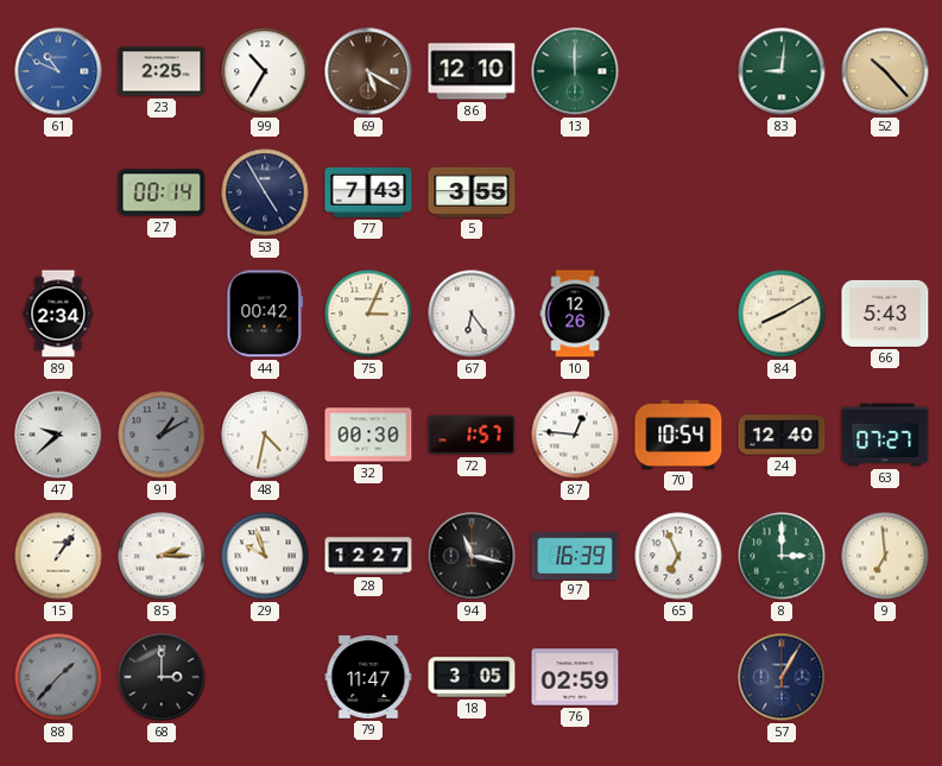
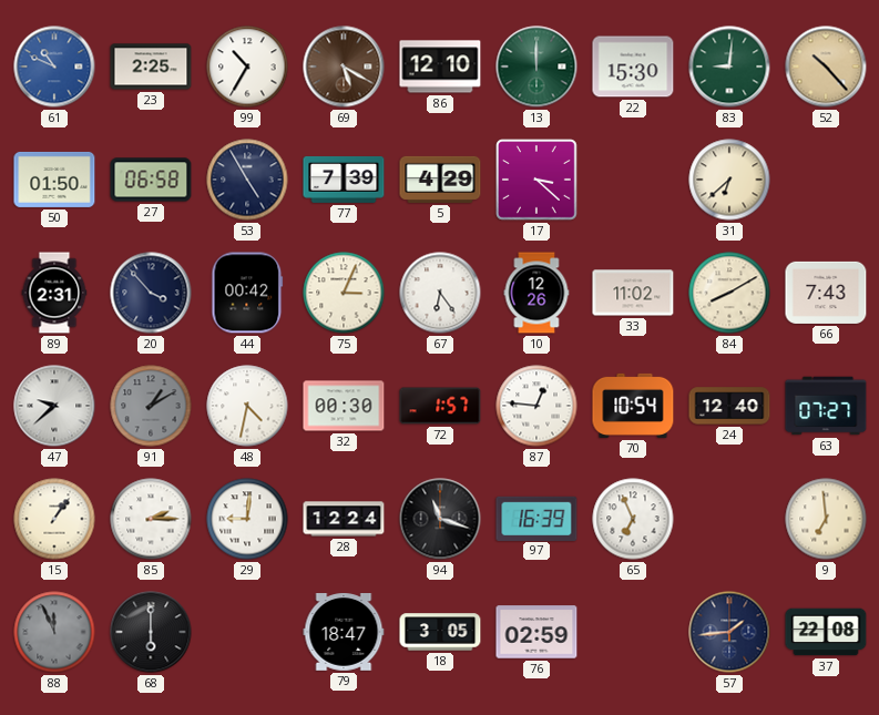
22: none -> 15:30 (633, 67)
50: none -> 01:50 (54, 180)
27: 00:14 -> 06:58 (151, 180)
77: 7:43 -> 7:39 (344, 180)
5: 3:55 -> 4:29 (440, 180)
17: none -> 3:22 (538, 181)
31: none -> 6:38 (729, 180)
89: 2:34 -> 2:31 (54, 293)
20: none -> 3:53 (151, 293)
33: none -> 11:02 (633, 293)
66: 5:43 -> 7:43 (826, 293)
29: 9:57 -> 9:01 (247, 519)
28: 12:27 -> 12:24 (344, 519)
94: 11:17 -> 11:18 (440, 519)
8: 3:00 -> none (782, 556)
88: 1:37 -> 11:56 (54, 632)
68: 3:00 -> 6:00 (151, 632)
79: 11:47 -> 18:47 (344, 633)
57: 1:05 -> 1:44 (729, 632)
37: none -> 22:08 (826, 632)
